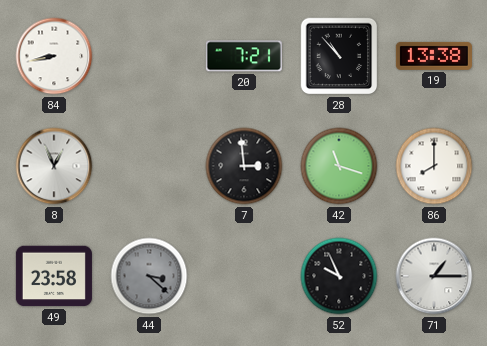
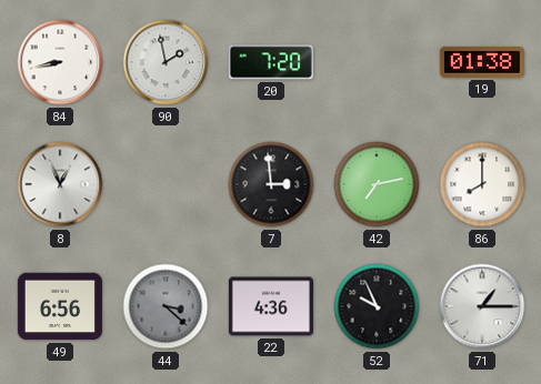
90: none -> 1:58 (166, 62)
20: 7:21 -> 7:20 (271, 62)
28: 10:53 -> none (339, 56)
19: 13:38 -> 01:38 (482, 62)
42: 11:18 -> 7:13 (377, 184)
49: 23:58 -> 6:56 (60, 306)
22: none -> 4:36 (271, 306)
